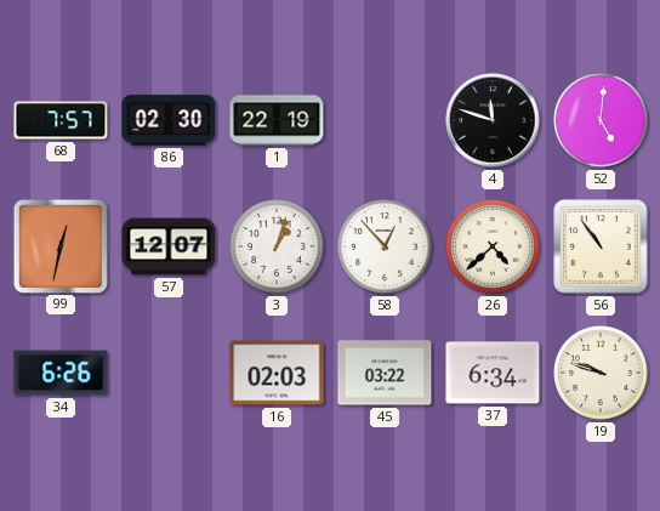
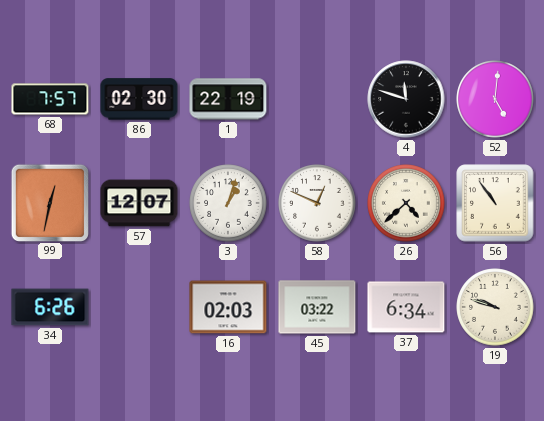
58: 12:53 -> 12:49 (317, 203)
